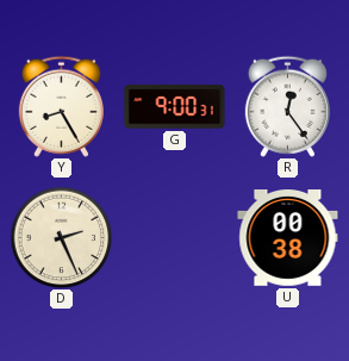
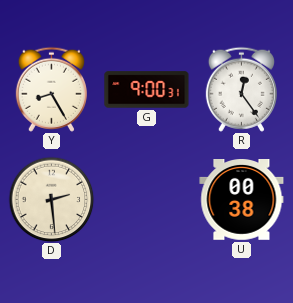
D: 2:26 -> 2:29 (51, 199)
